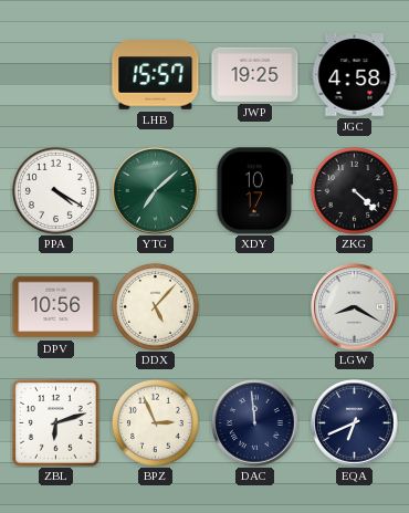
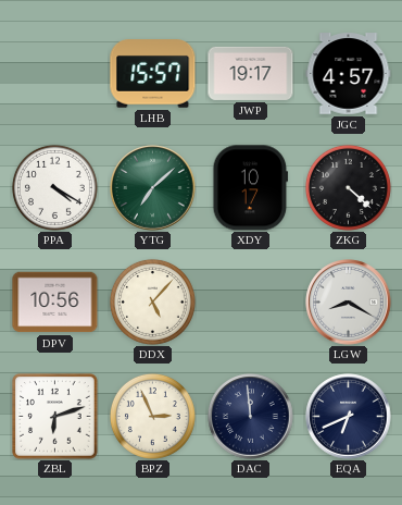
JWP: 19:25 -> 19:17 (251, 73)
JGC: 4:58 -> 4:57 (349, 74)
